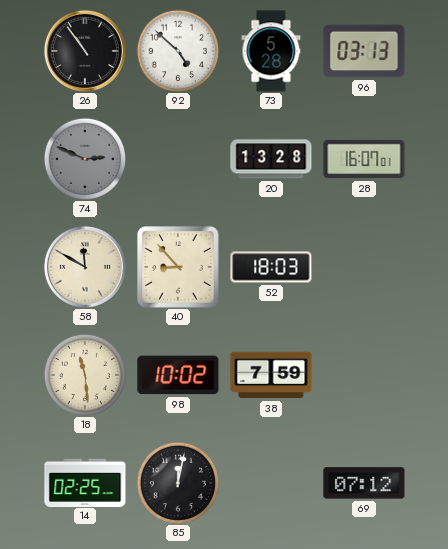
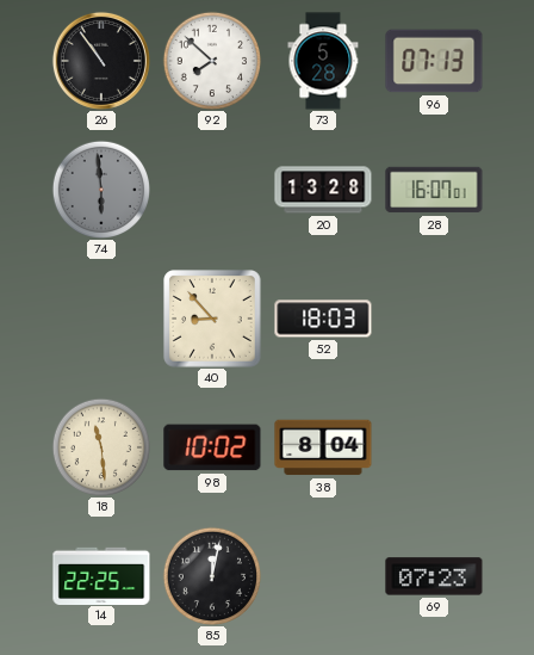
92: 4:52 -> 7:52 (211, 60)
96: 03:13 -> 07:13 (434, 61)
74: 2:49 -> 5:59 (100, 189)
58: 11:50 -> none (85, 267)
38: 7:59 -> 8:04 (323, 447)
14: 02:25 -> 22:25 (101, 575)
69: 07:12 -> 07:23 (434, 576)
